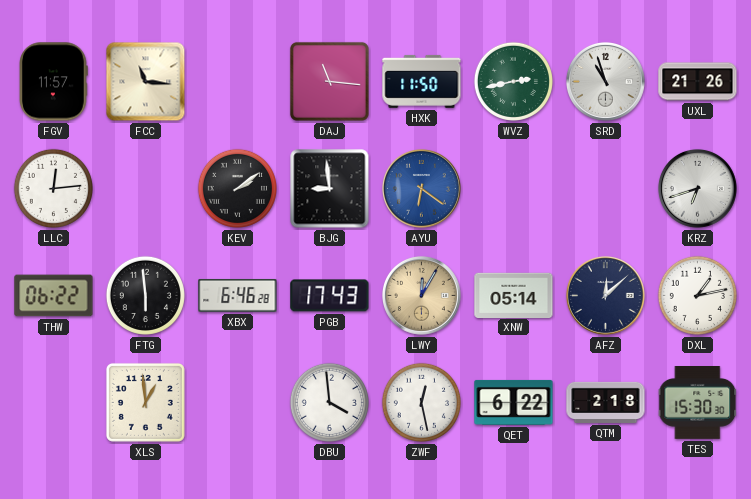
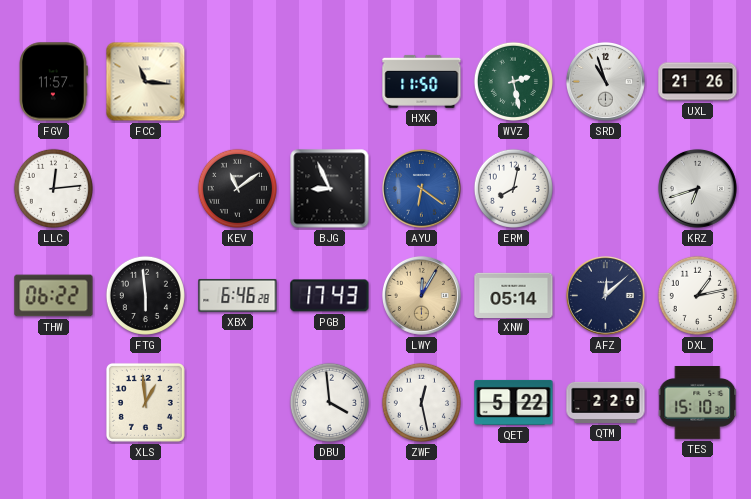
DAJ: 11:16 -> none (329, 81)
WVZ: 2:43 -> 2:28 (513, 81)
KEV: 2:09 -> 11:09 (237, 188)
BJG: 8:59 -> 8:56 (330, 189)
ERM: none -> 8:02 (513, 188)
QET: 6:22 -> 5:22 (514, 402)
QTM: 2:18 -> 2:20 (606, 402)
TES: 15:30 -> 15:10 (698, 403)
